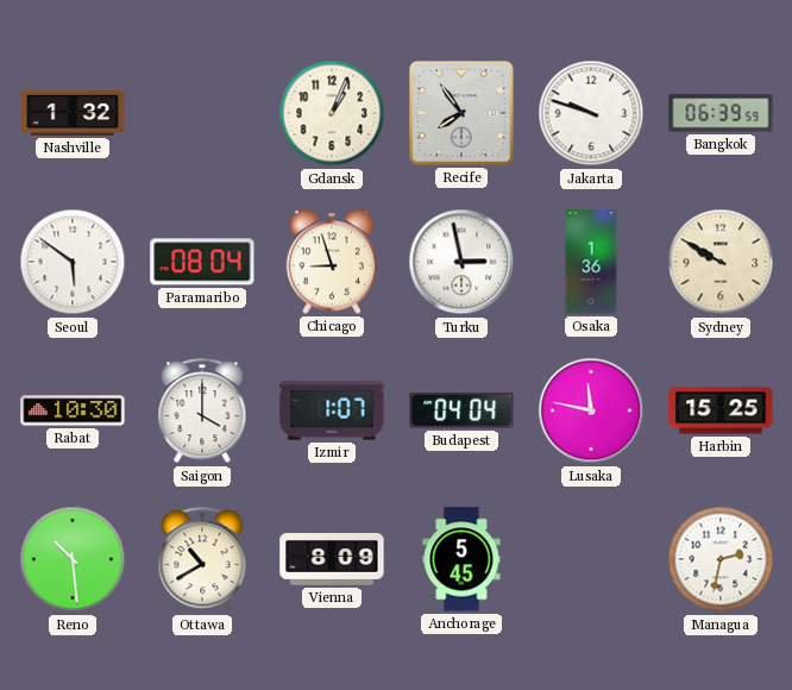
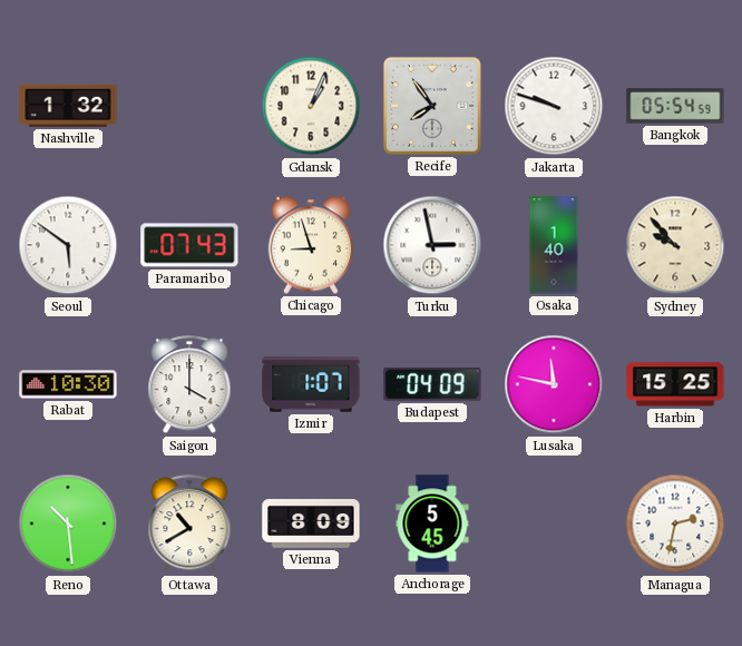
Bangkok: 06:39 -> 05:54 (675, 106)
Paramaribo: 08:04 -> 07:43 (189, 245)
Osaka: 1:36 -> 1:40 (554, 245)
Sydney: 9:50 -> 9:53 (675, 245)
Budapest: 04:04 -> 04:09 (432, 384)
